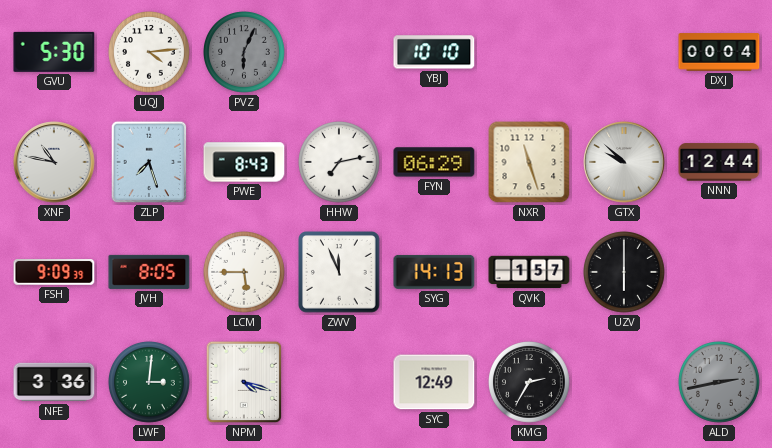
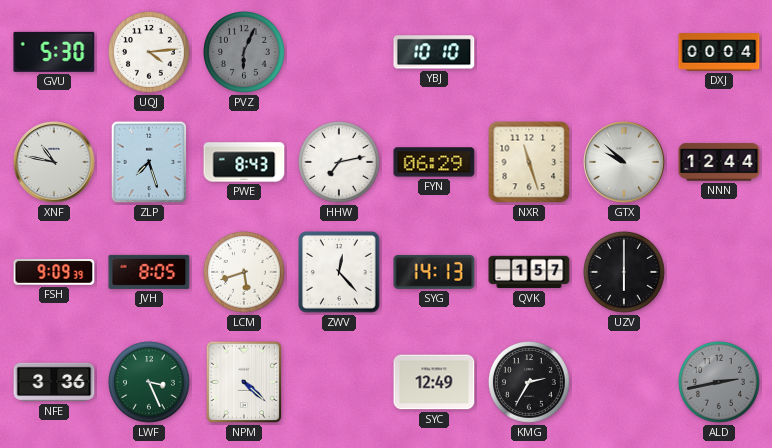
LCM: 5:45 -> 5:42 (245, 273)
ZWV: 11:56 -> 12:23 (340, 273)
LWF: 3:01 -> 3:26 (150, 383)
NPM: 4:18 -> 4:22 (244, 382)
